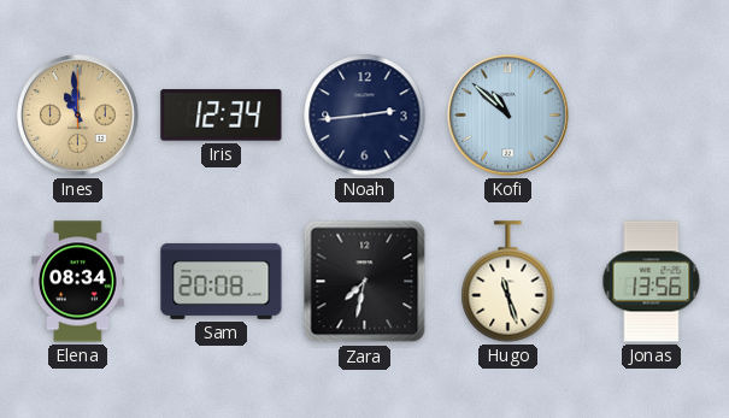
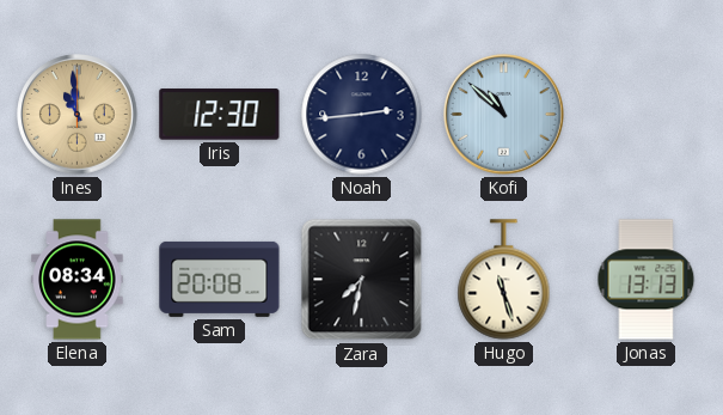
Iris: 12:34 -> 12:30 (220, 115)
Jonas: 13:56 -> 13:13 (647, 280)
